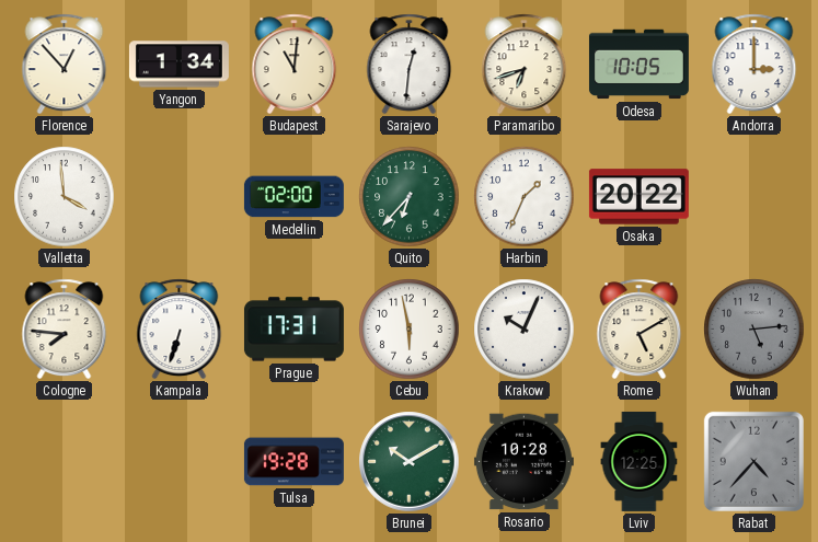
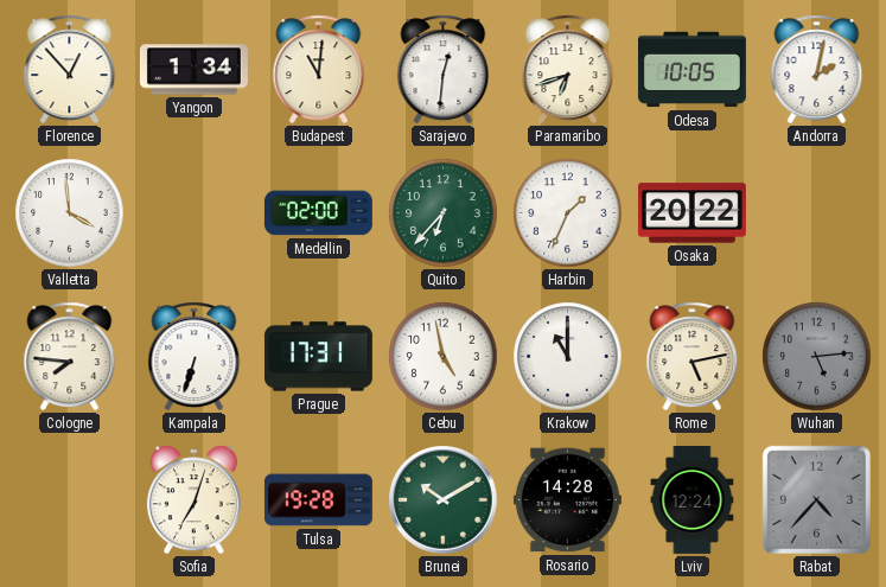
Andorra: 3:00 -> 2:02 (817, 70)
Cebu: 5:58 -> 4:58 (444, 357)
Krakow: 10:04 -> 11:00 (568, 357)
Rome: 5:10 -> 5:13 (693, 357)
Sofia: none -> 7:03 (193, 500)
Rosario: 10:28 -> 14:28 (567, 500)
Lviv: 12:25 -> 12:24 (693, 499)
